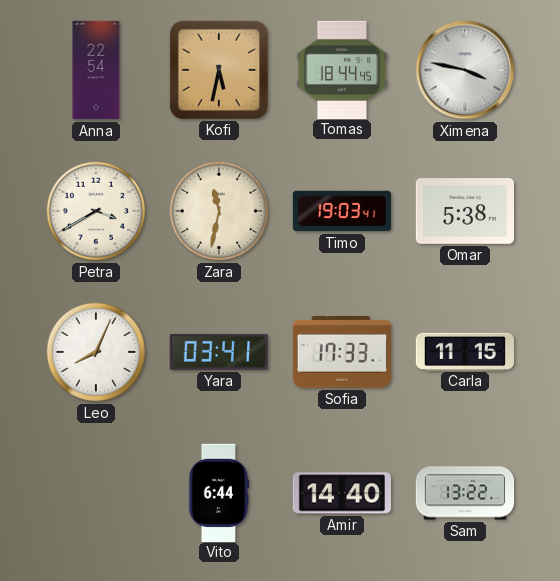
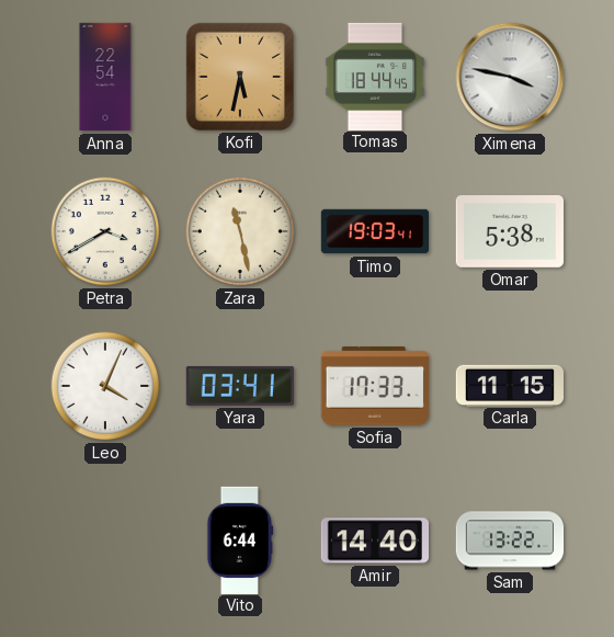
Zara: 11:32 -> 11:28 (240, 231)
Leo: 8:04 -> 4:04 (105, 386)
